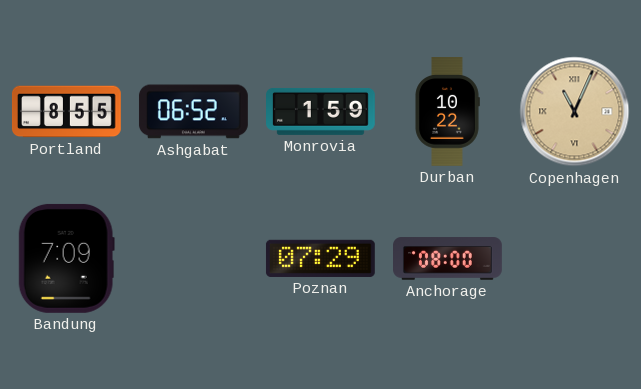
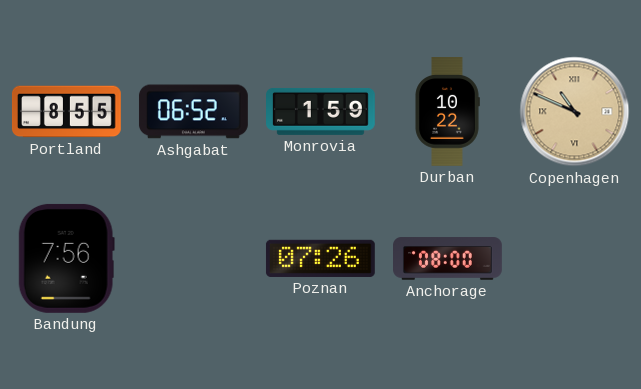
Copenhagen: 11:04 -> 10:49 (575, 112)
Bandung: 7:09 -> 7:56 (66, 258)
Poznan: 07:29 -> 07:26 (320, 258)
